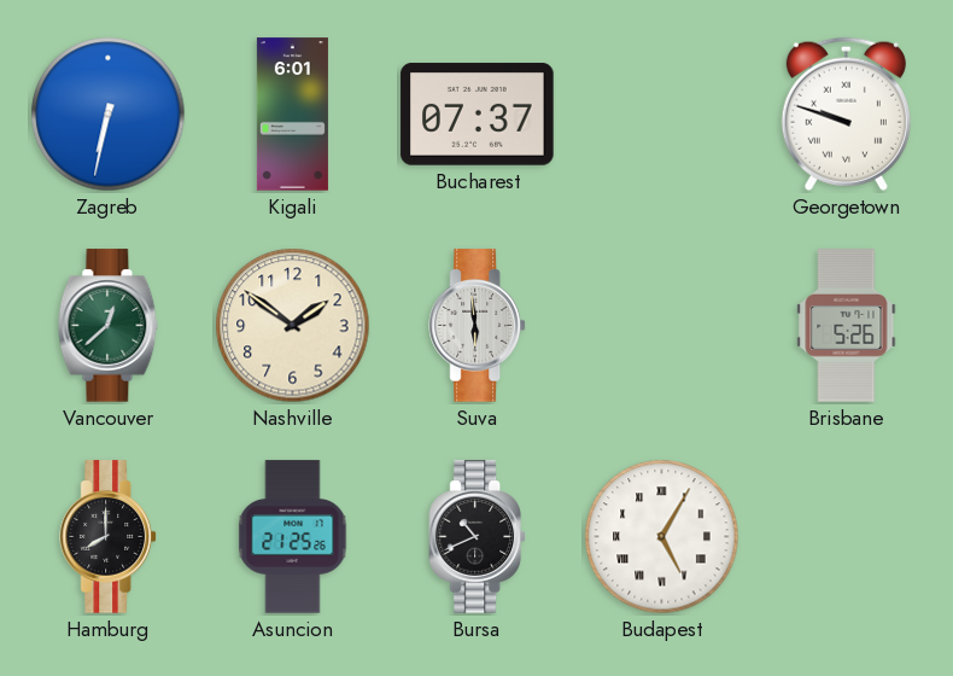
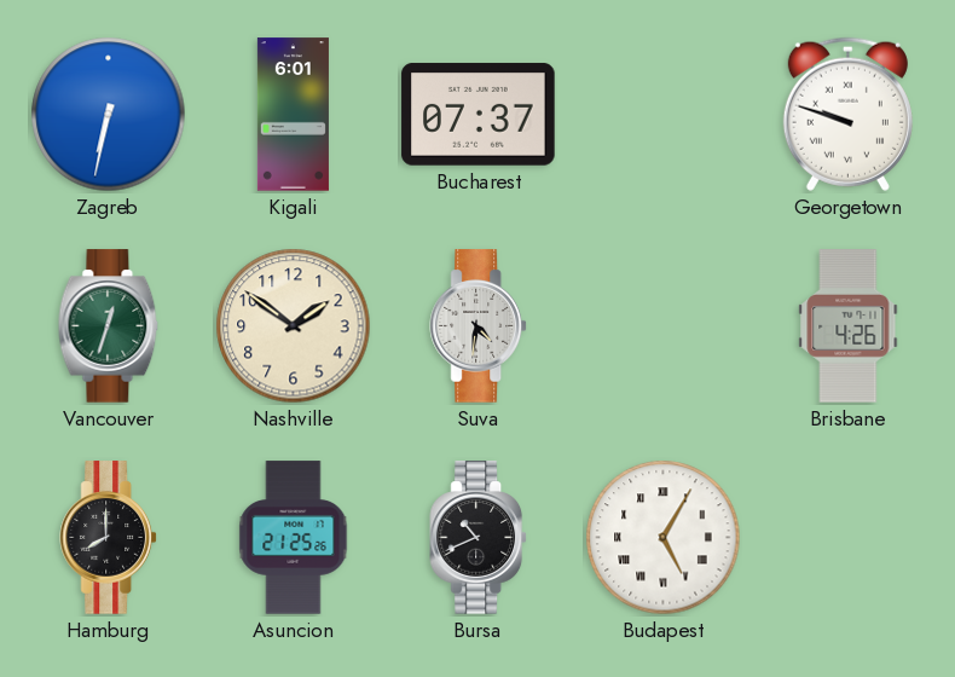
Vancouver: 12:38 -> 12:33 (109, 326)
Suva: 5:59 -> 4:31 (477, 326)
Brisbane: 5:26 -> 4:26 (849, 326)
